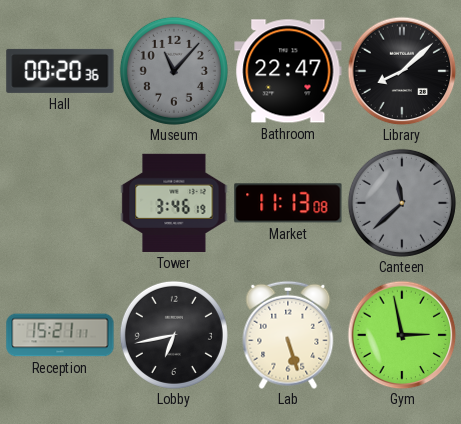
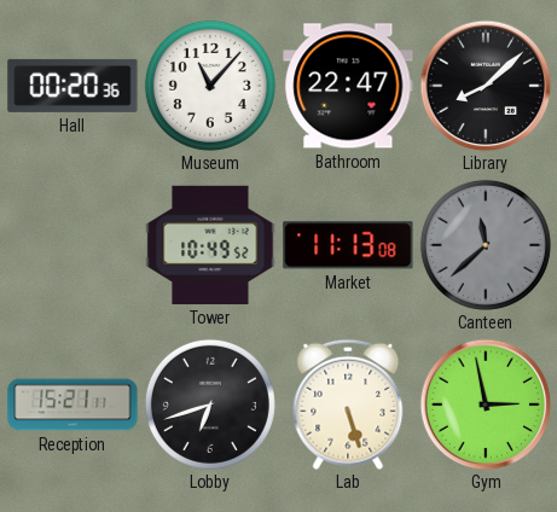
Museum dial: grey -> white (210, 86)
Tower: 3:46 -> 10:49 (210, 245)
Lobby: 6:43 -> 6:42 (210, 405)
